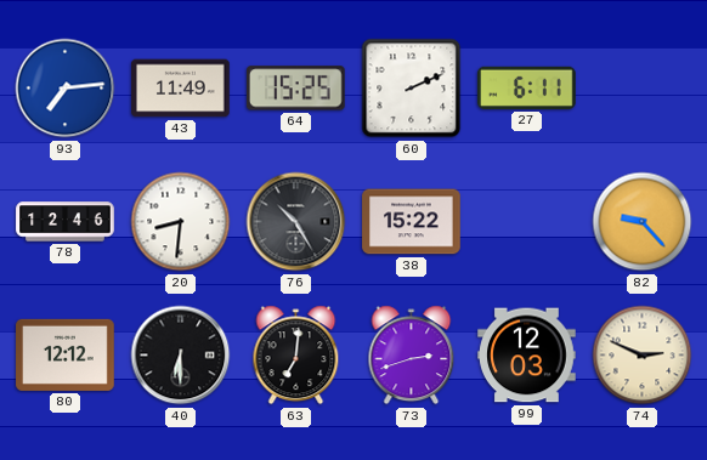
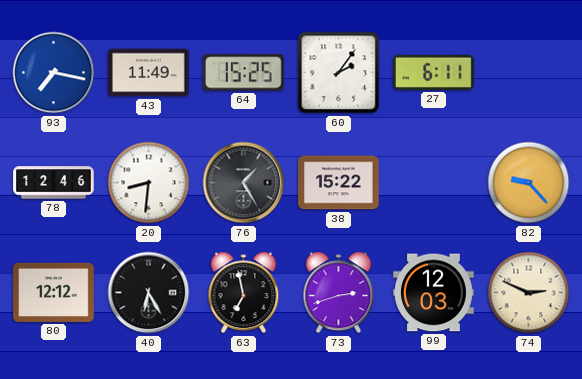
93: 7:14 -> 7:17 (54, 73)
60: 2:11 -> 2:06 (339, 73)
76: 10:25 -> 1:25 (244, 183)
40: 6:30 -> 6:25 (149, 293)
63: 7:01 -> 6:58 (244, 293)
